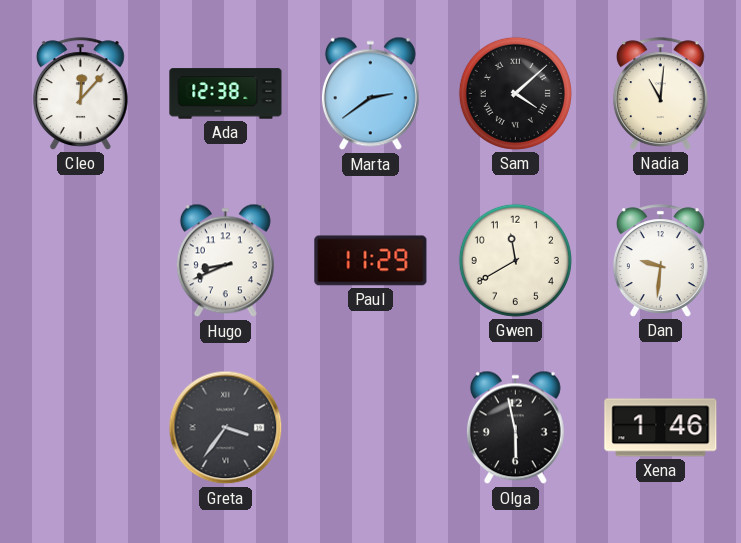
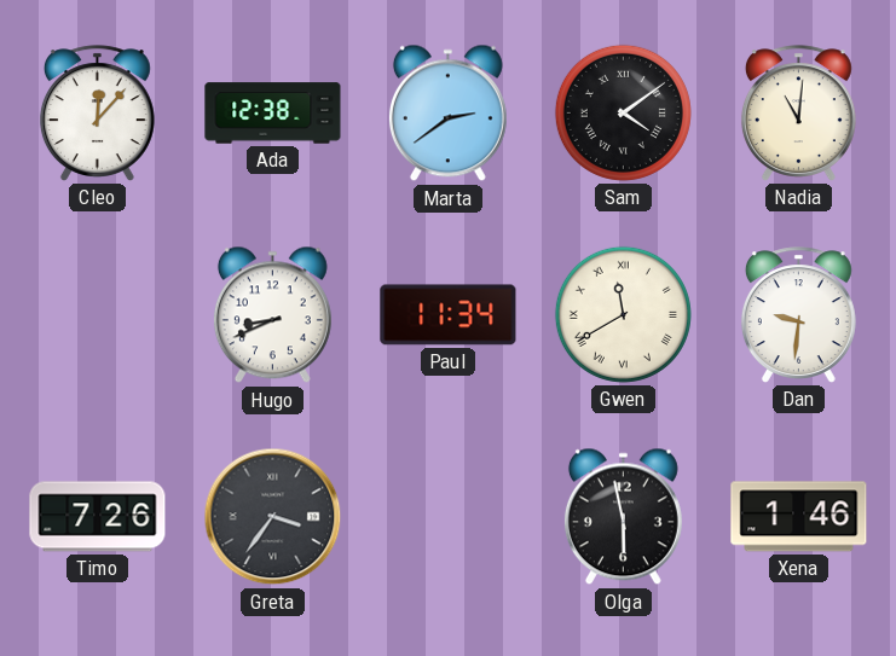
Sam: 4:08 -> 4:09 (623, 112)
Paul: 11:29 -> 11:34 (449, 315)
Gwen numerals: Arabic -> Roman (623, 314)
Timo: none -> 7:26 (98, 517)
